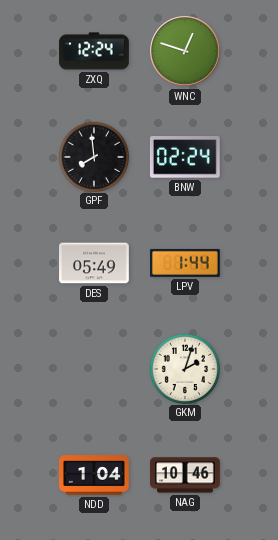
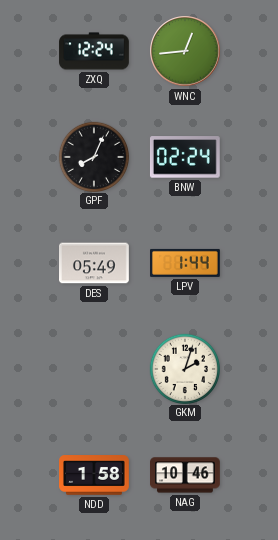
WNC: 12:48 -> 12:44 (185, 51)
GPF: 7:59 -> 8:04 (93, 156)
NDD: 1:04 -> 1:58 (94, 475)
